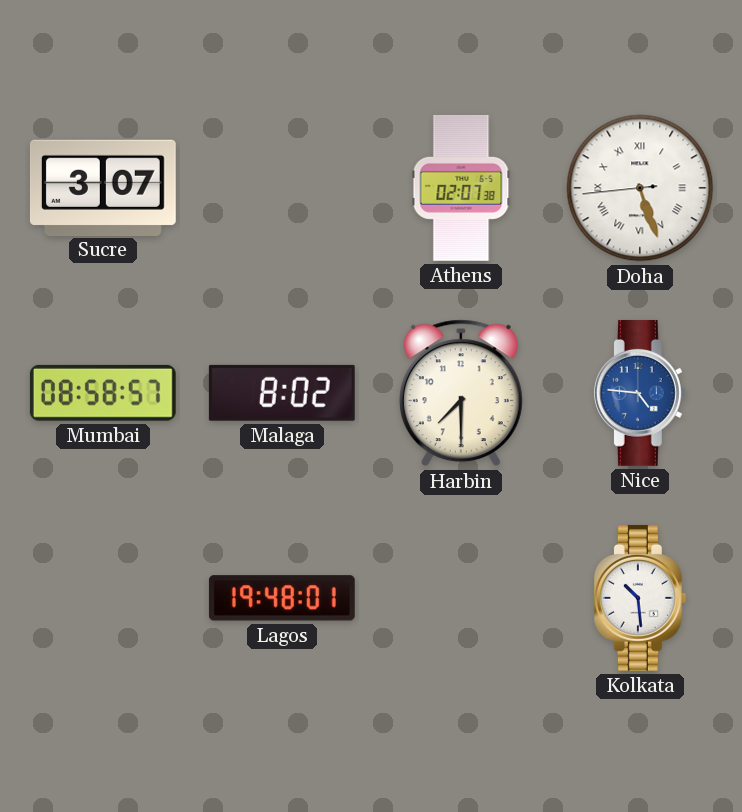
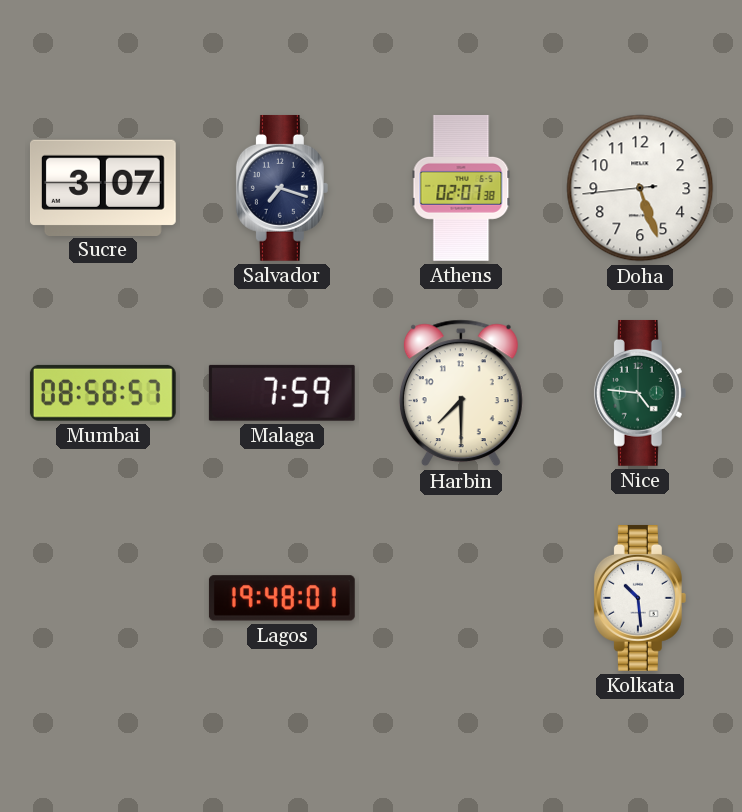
Salvador: none -> 7:18 (282, 188)
Doha numerals: Roman -> Arabic (640, 188)
Malaga: 8:02 -> 7:59 (282, 393)
Nice dial: blue -> green (640, 393)
